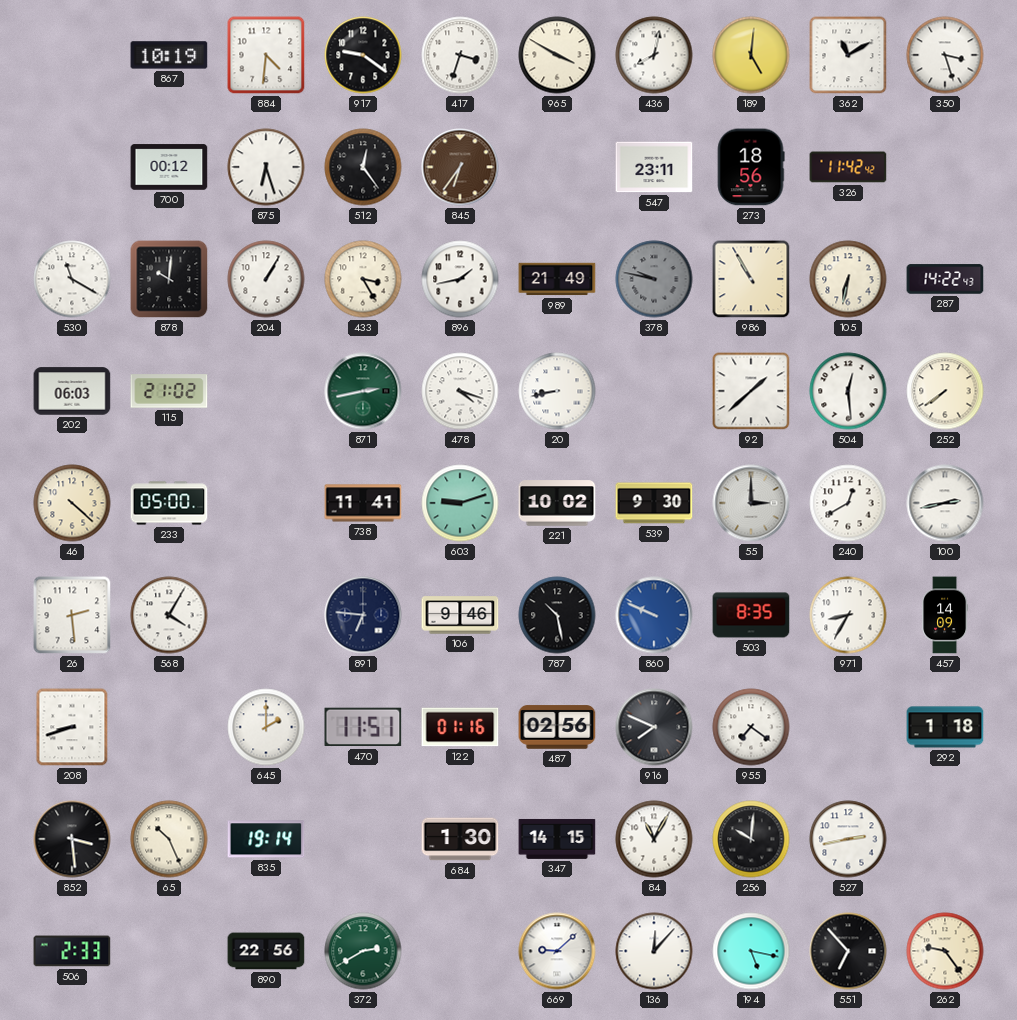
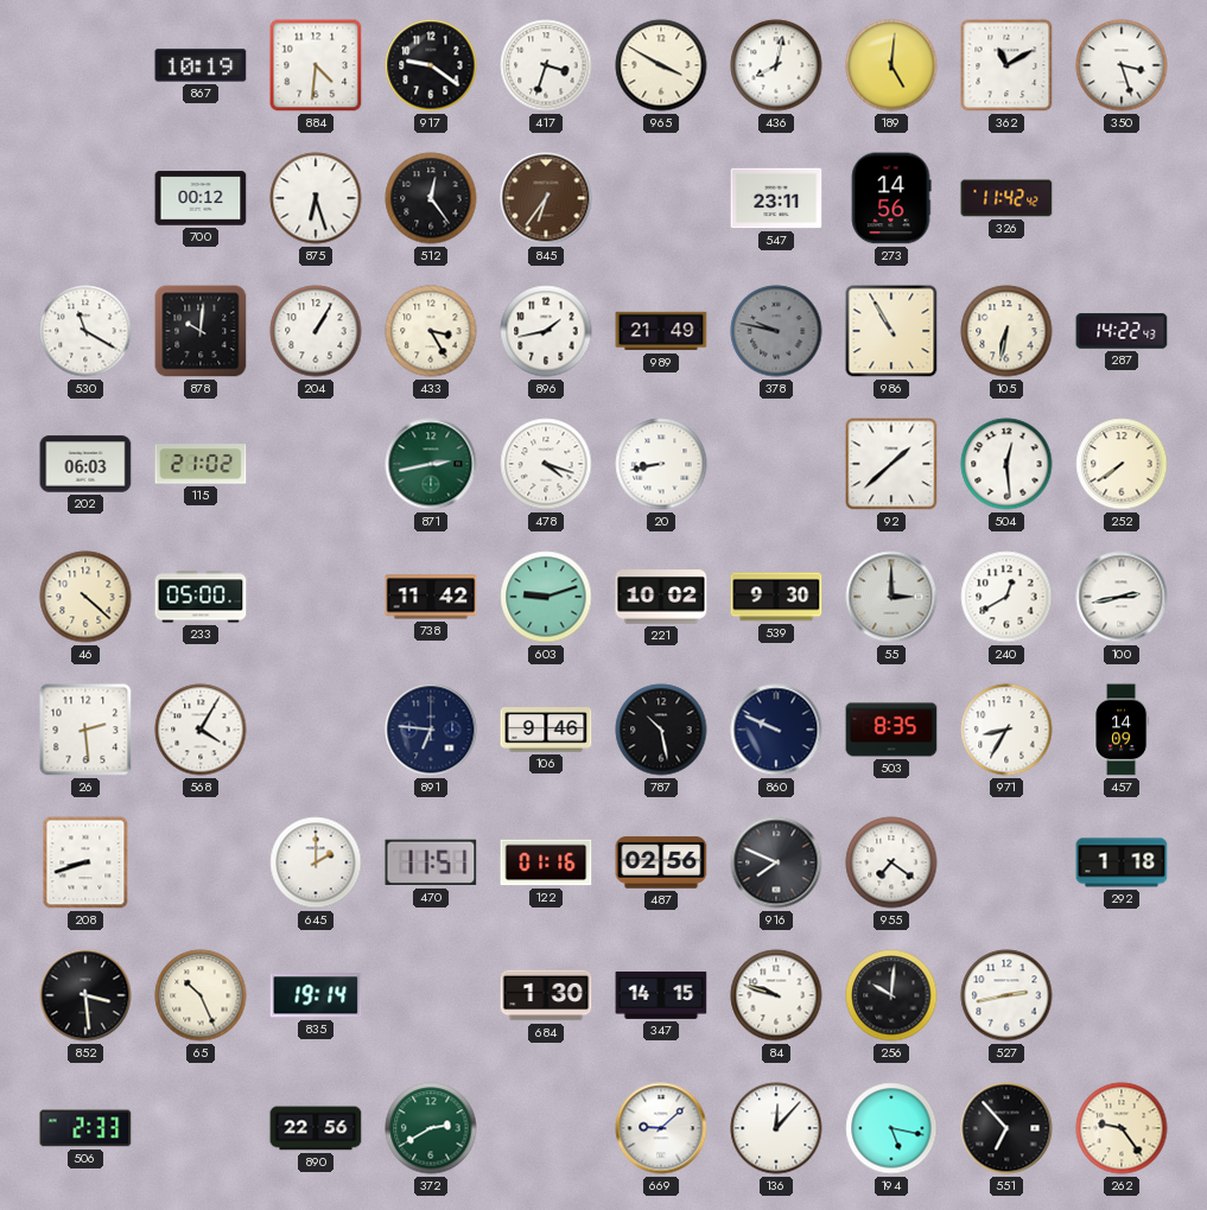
273: 18:56 -> 14:56 (891, 198)
738: 11:41 -> 11:42 (431, 597)
860 dial: blue -> navy (776, 730)
84: 11:05 -> 9:48 (776, 995)
